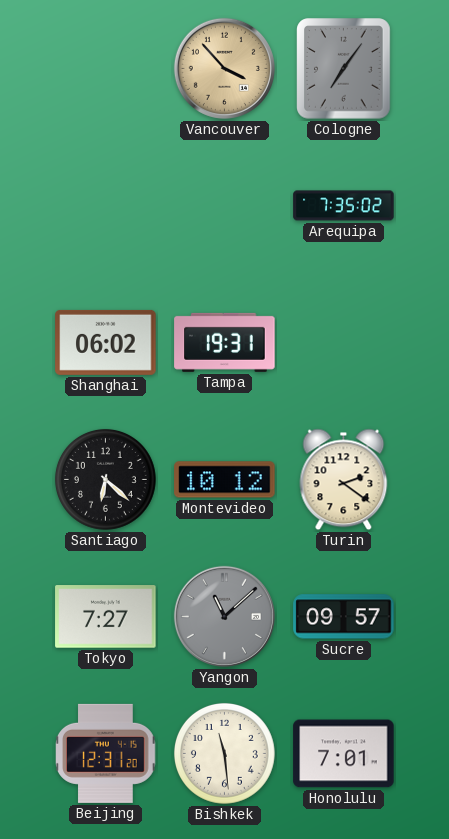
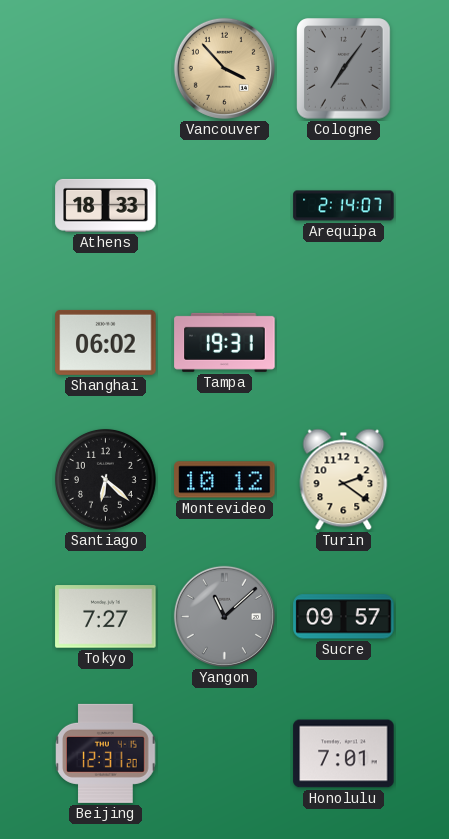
Athens: none -> 18:33 (106, 205)
Arequipa: 7:35 -> 2:14 (344, 206)
Bishkek: 11:29 -> none (224, 753)
